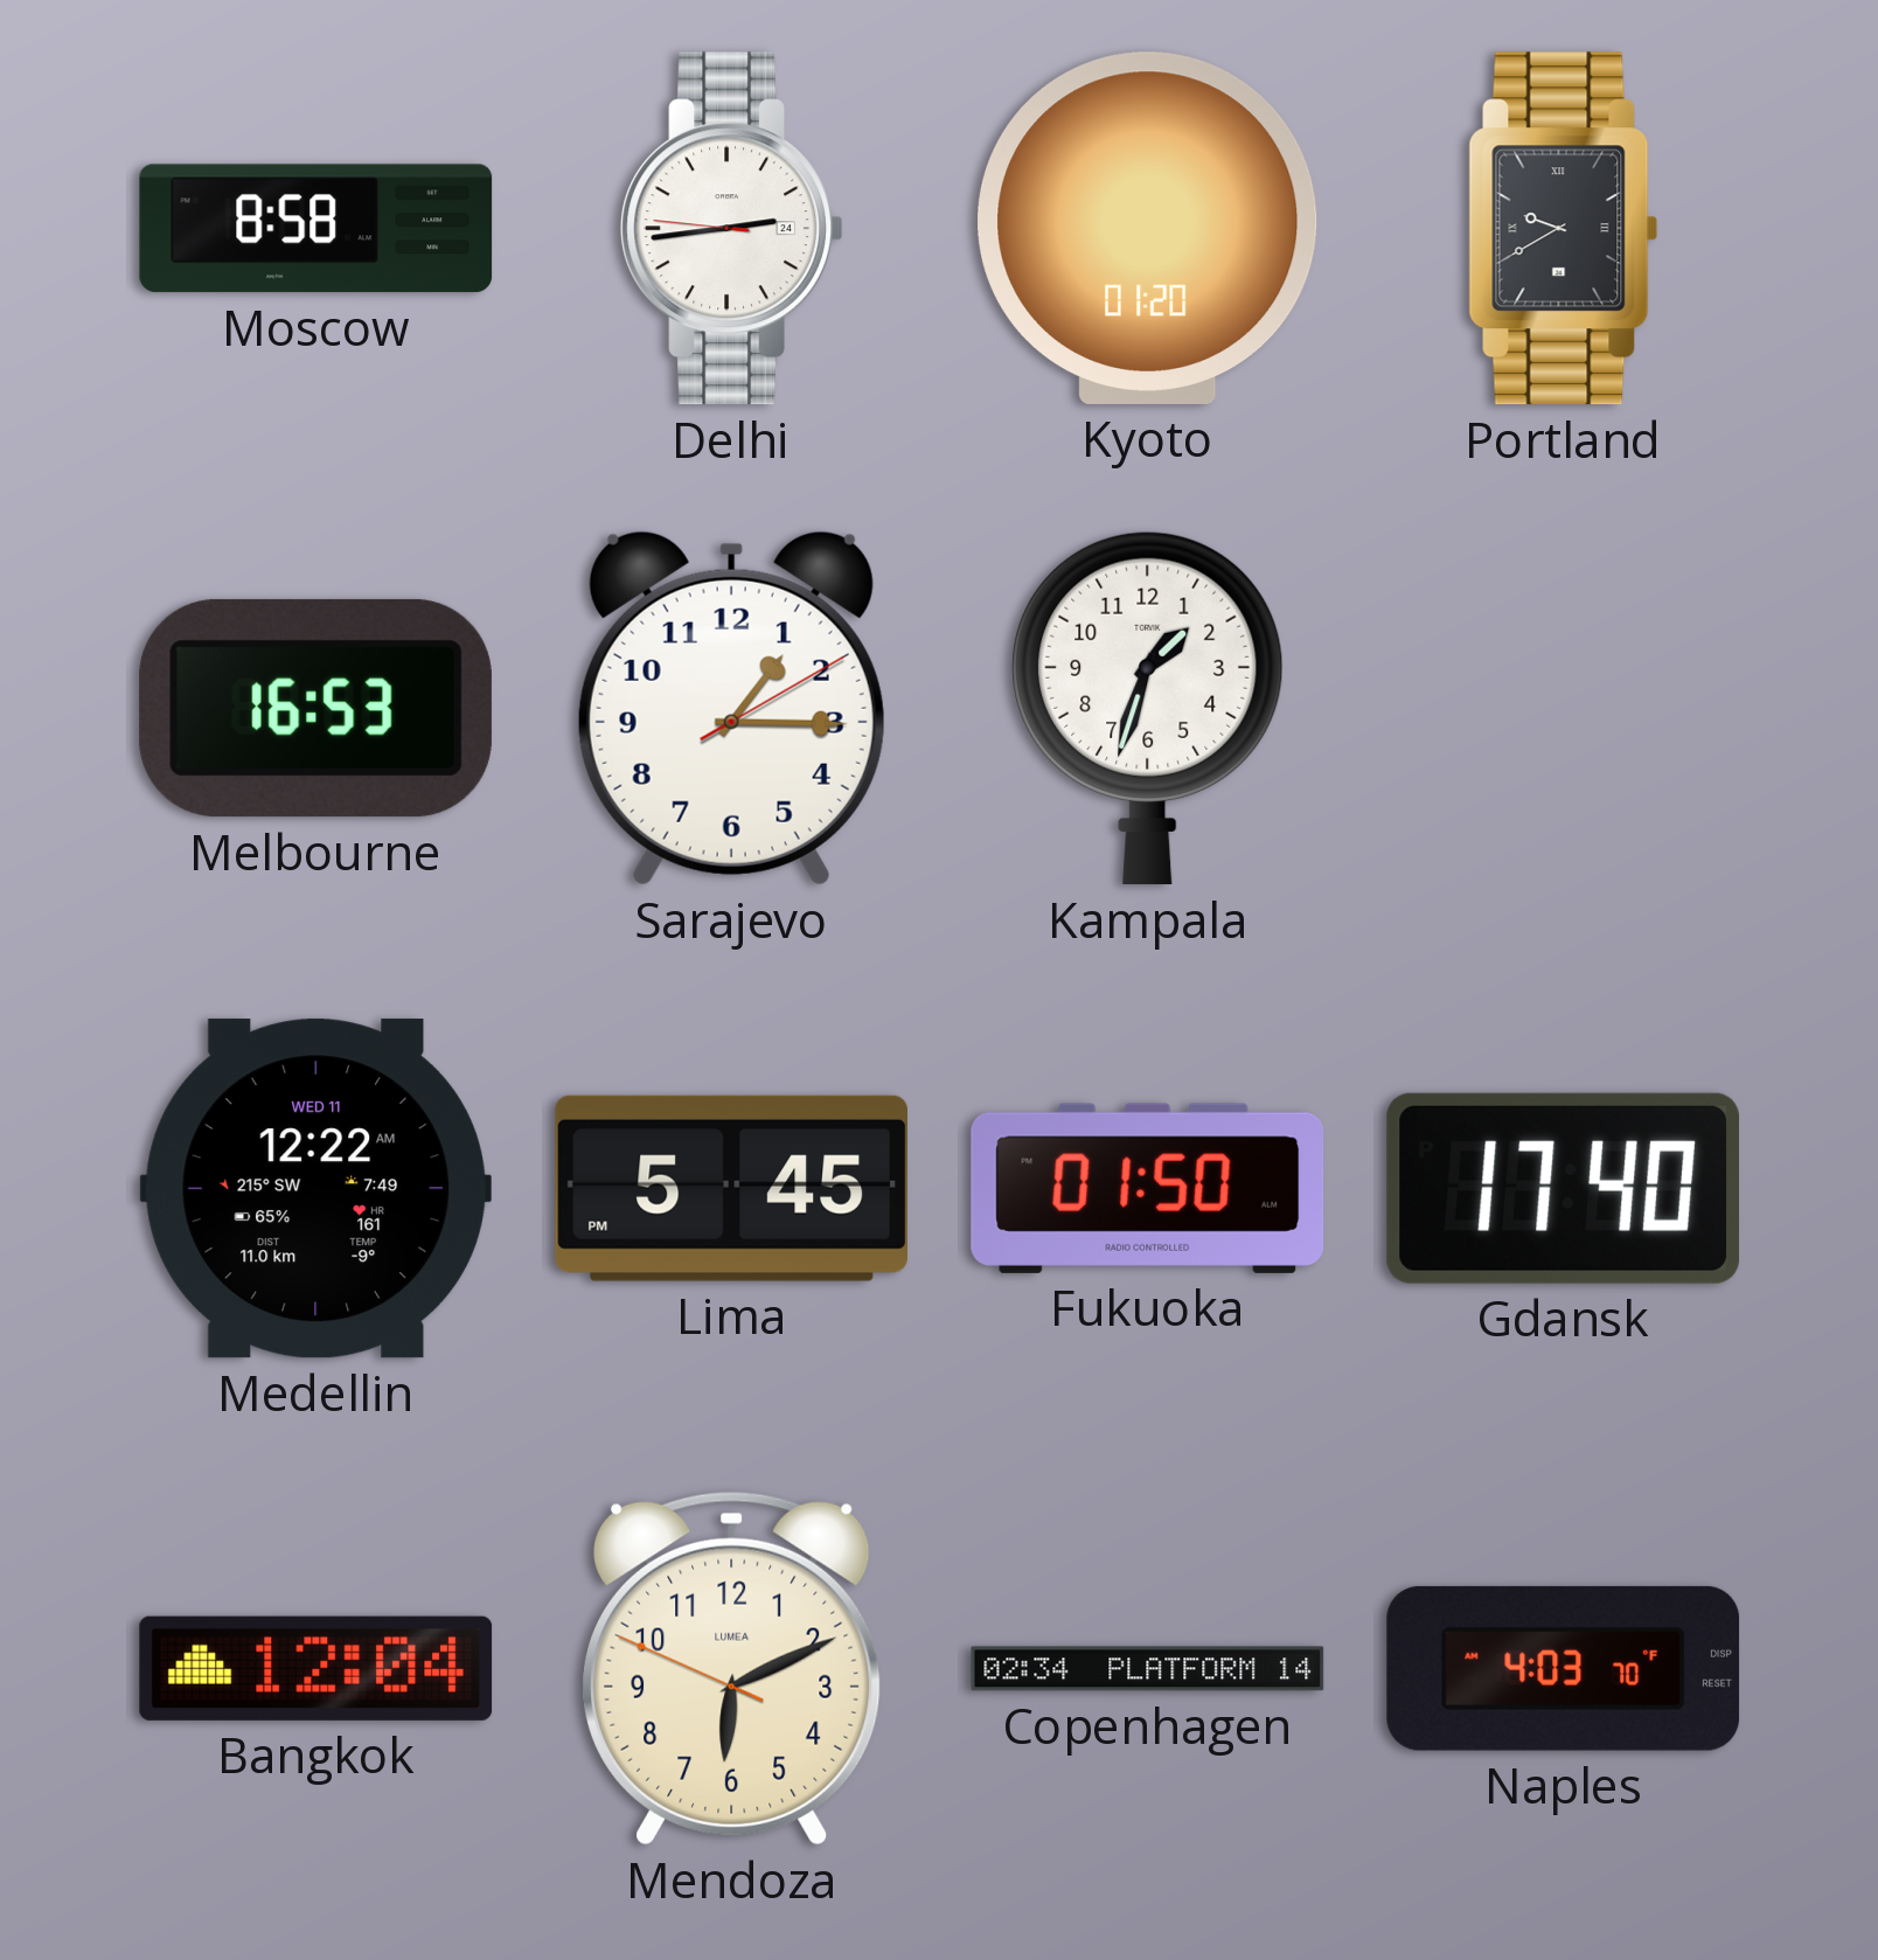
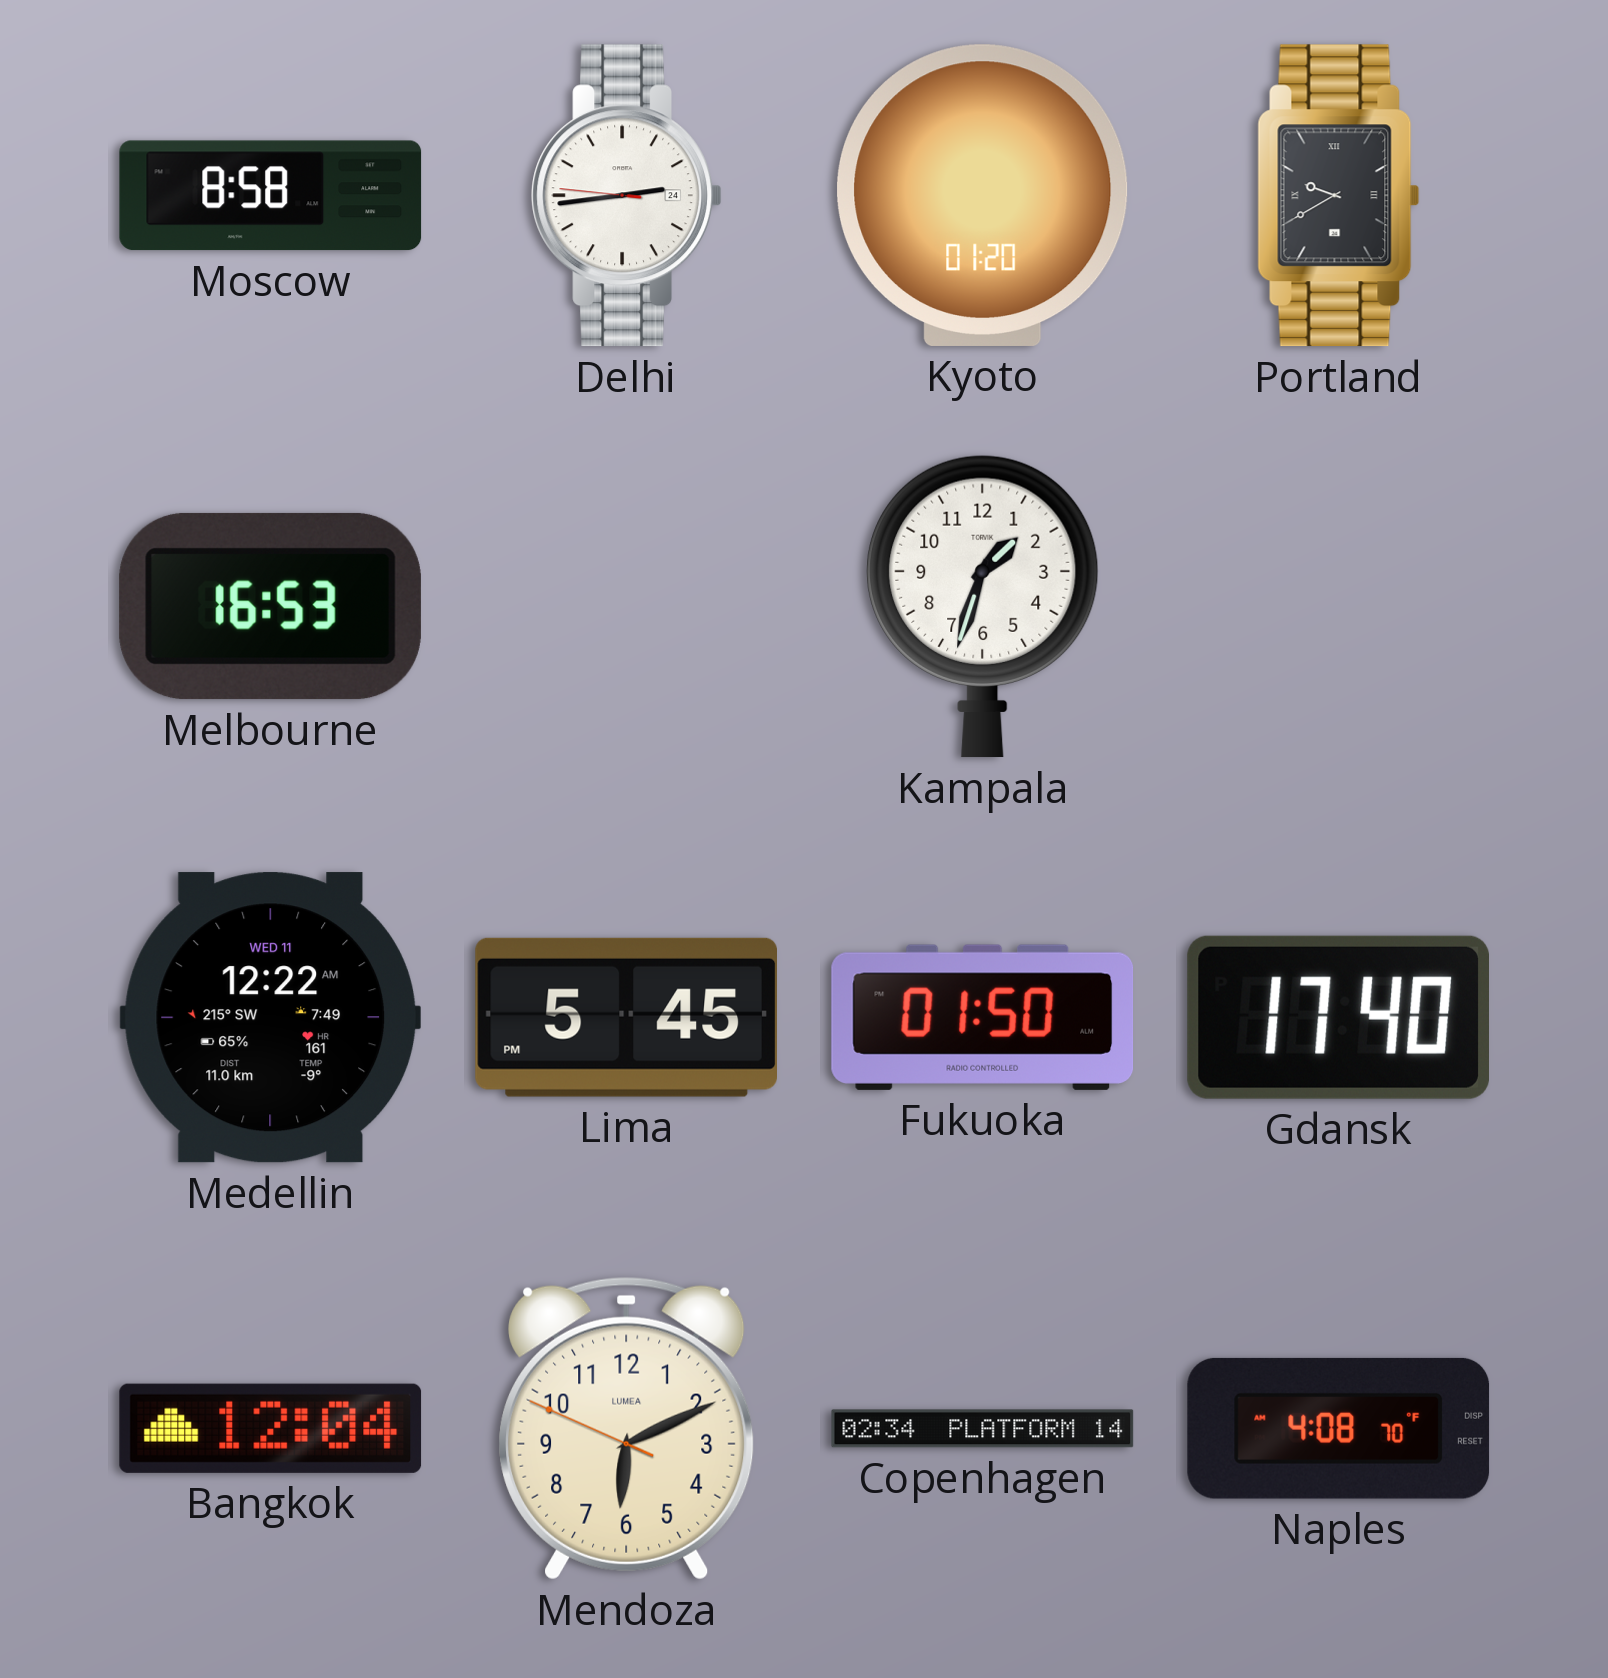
Sarajevo: 1:15 -> none (731, 708)
Naples: 4:03 -> 4:08 (1339, 1428)
